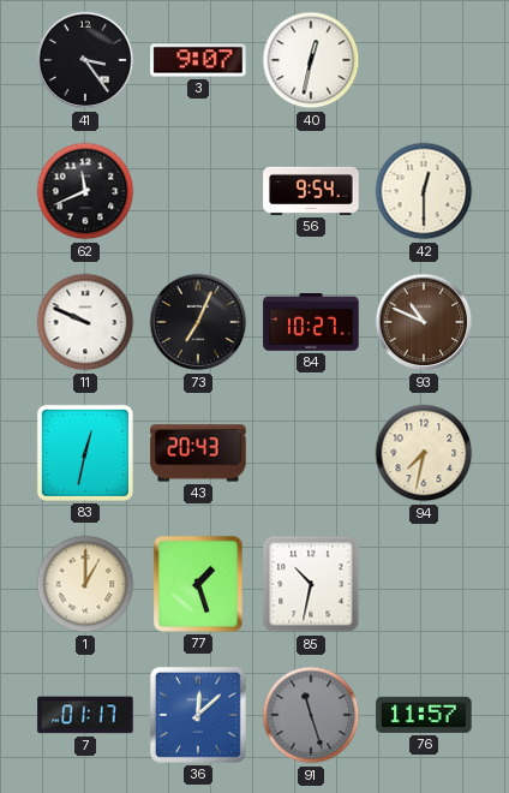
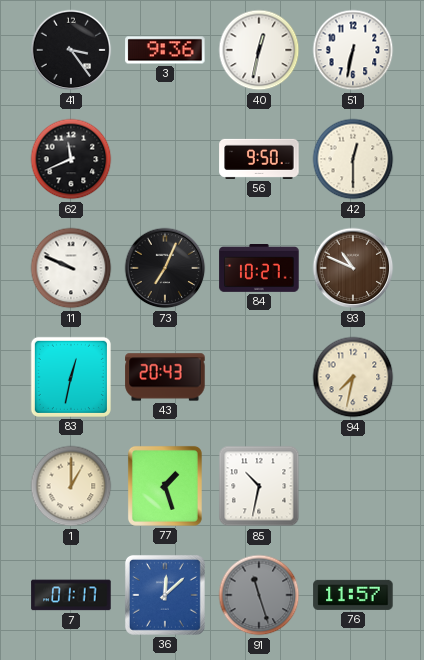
3: 9:07 -> 9:36 (165, 50)
51: none -> 6:32 (353, 50)
56: 9:54 -> 9:50 (259, 159)
